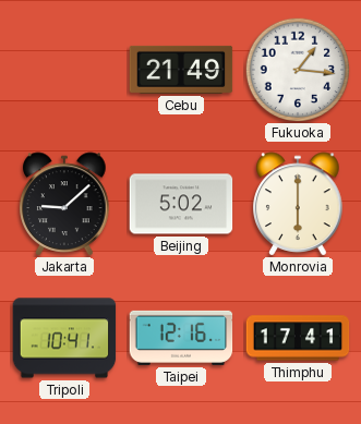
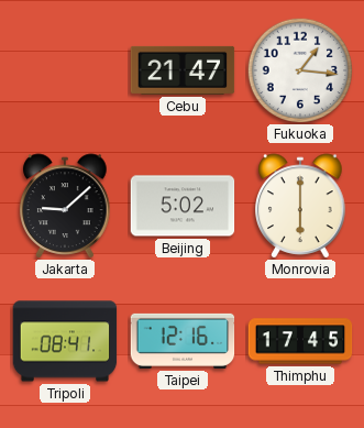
Cebu: 21:49 -> 21:47 (183, 70)
Tripoli: 10:41 -> 08:41 (65, 341)
Thimphu: 17:41 -> 17:45 (300, 341)
